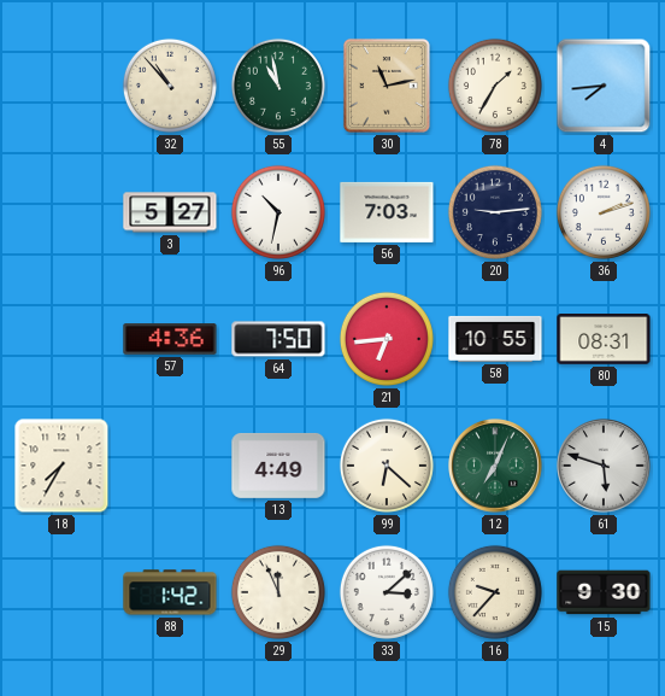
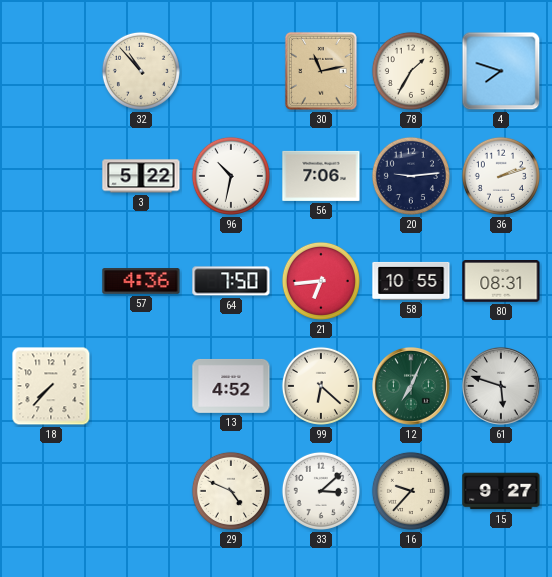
55: 10:58 -> none (278, 86)
4: 7:44 -> 7:48 (501, 71)
3: 5:27 -> 5:22 (141, 176)
56: 7:03 -> 7:06 (321, 176)
18: 7:35 -> 7:37 (51, 386)
13: 4:49 -> 4:52 (231, 386)
88: 1:42 -> none (170, 592)
29: 11:56 -> 4:49 (231, 491)
15: 9:30 -> 9:27 (501, 491)
